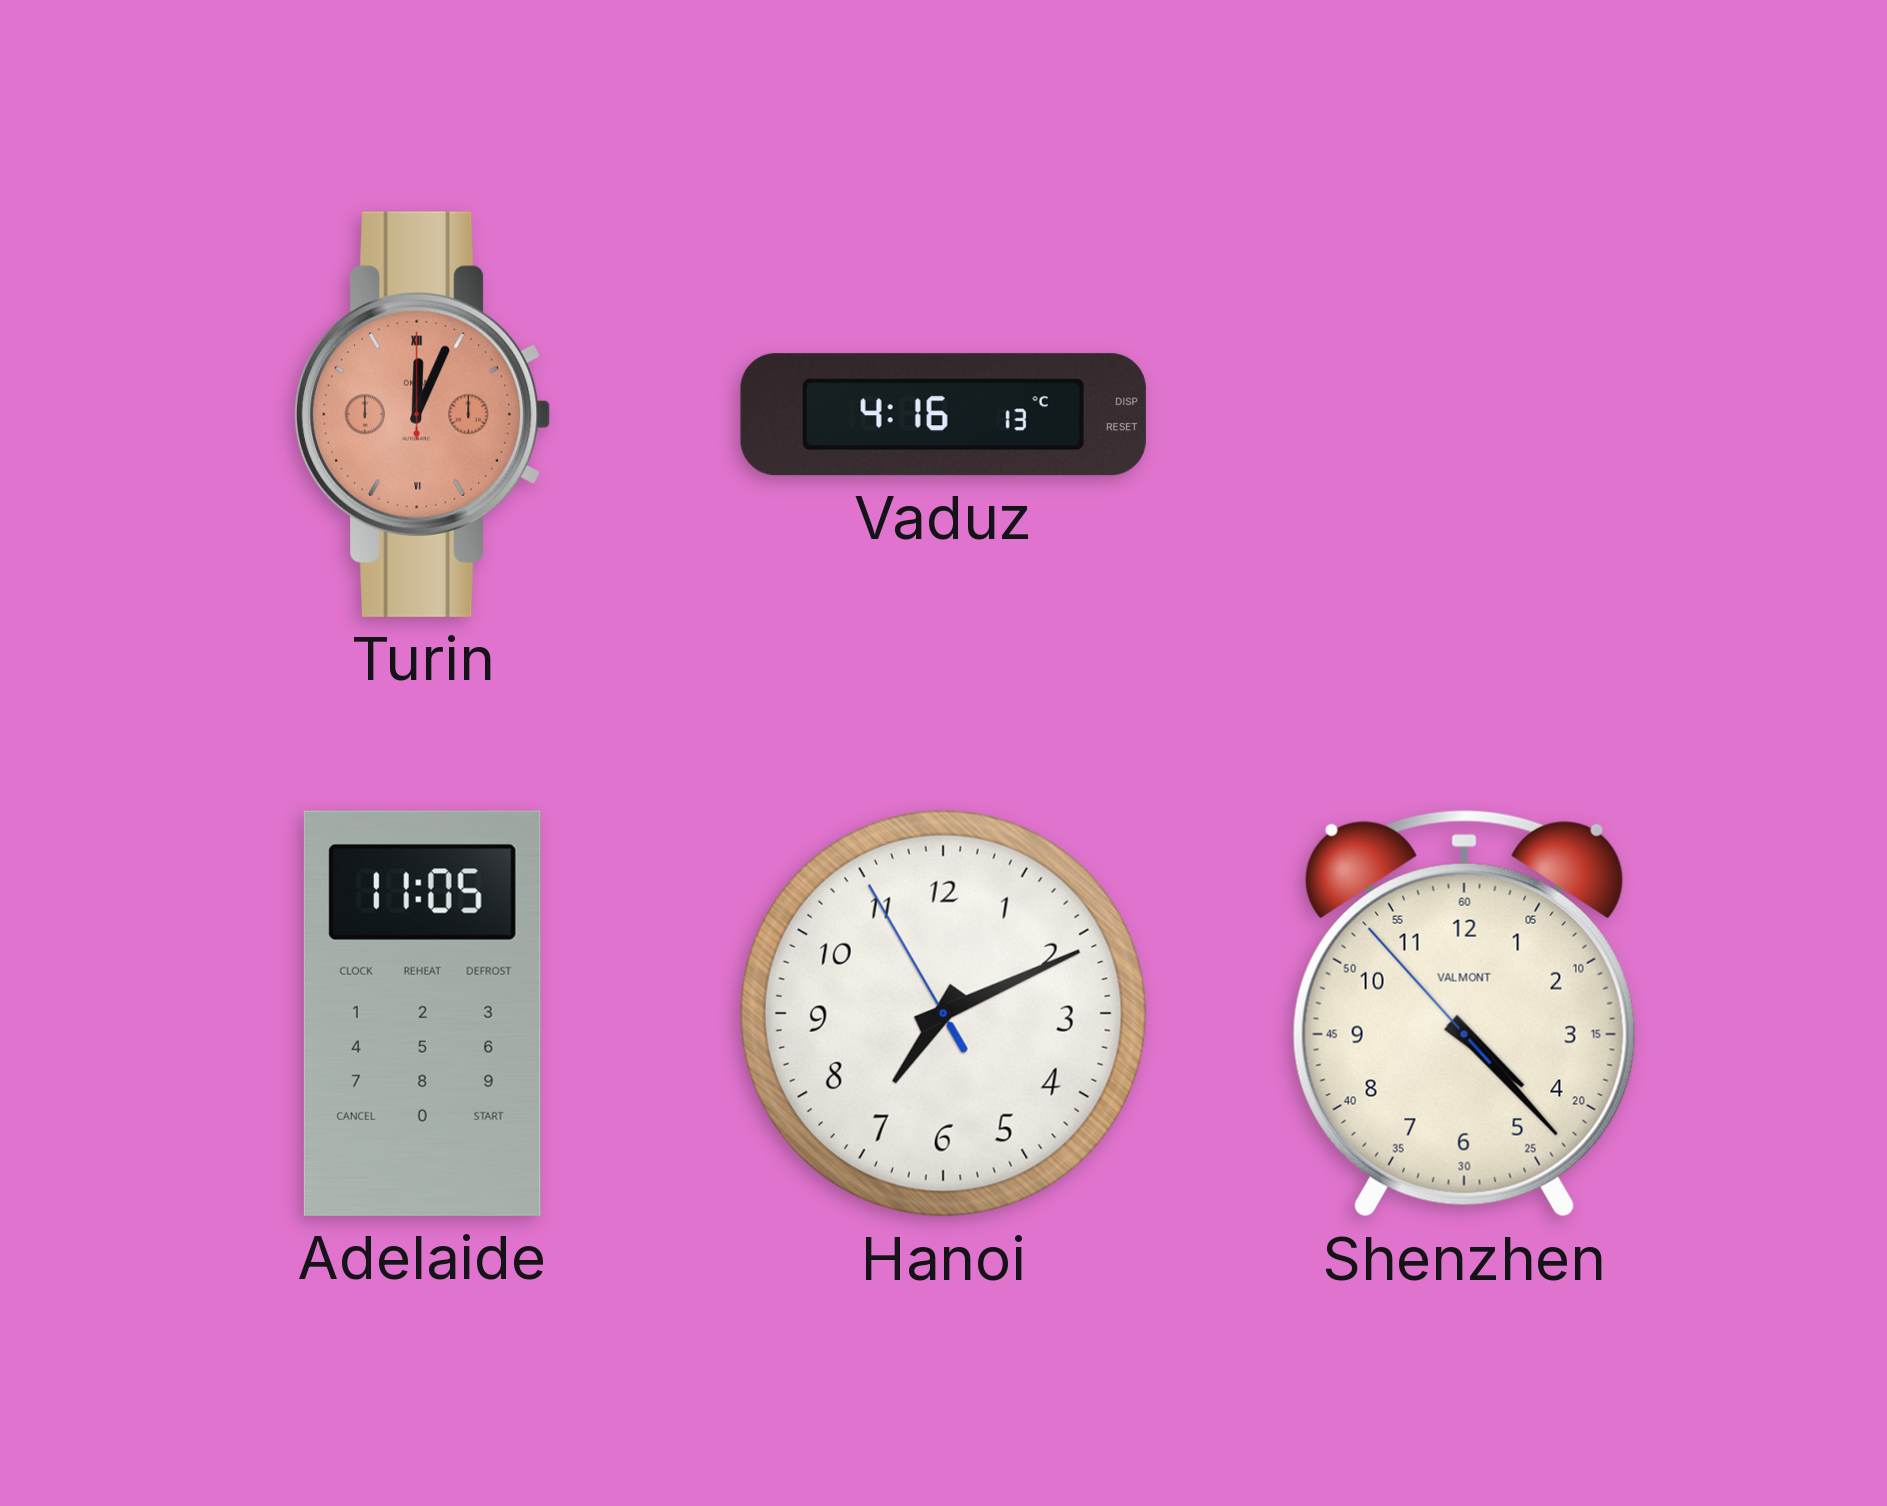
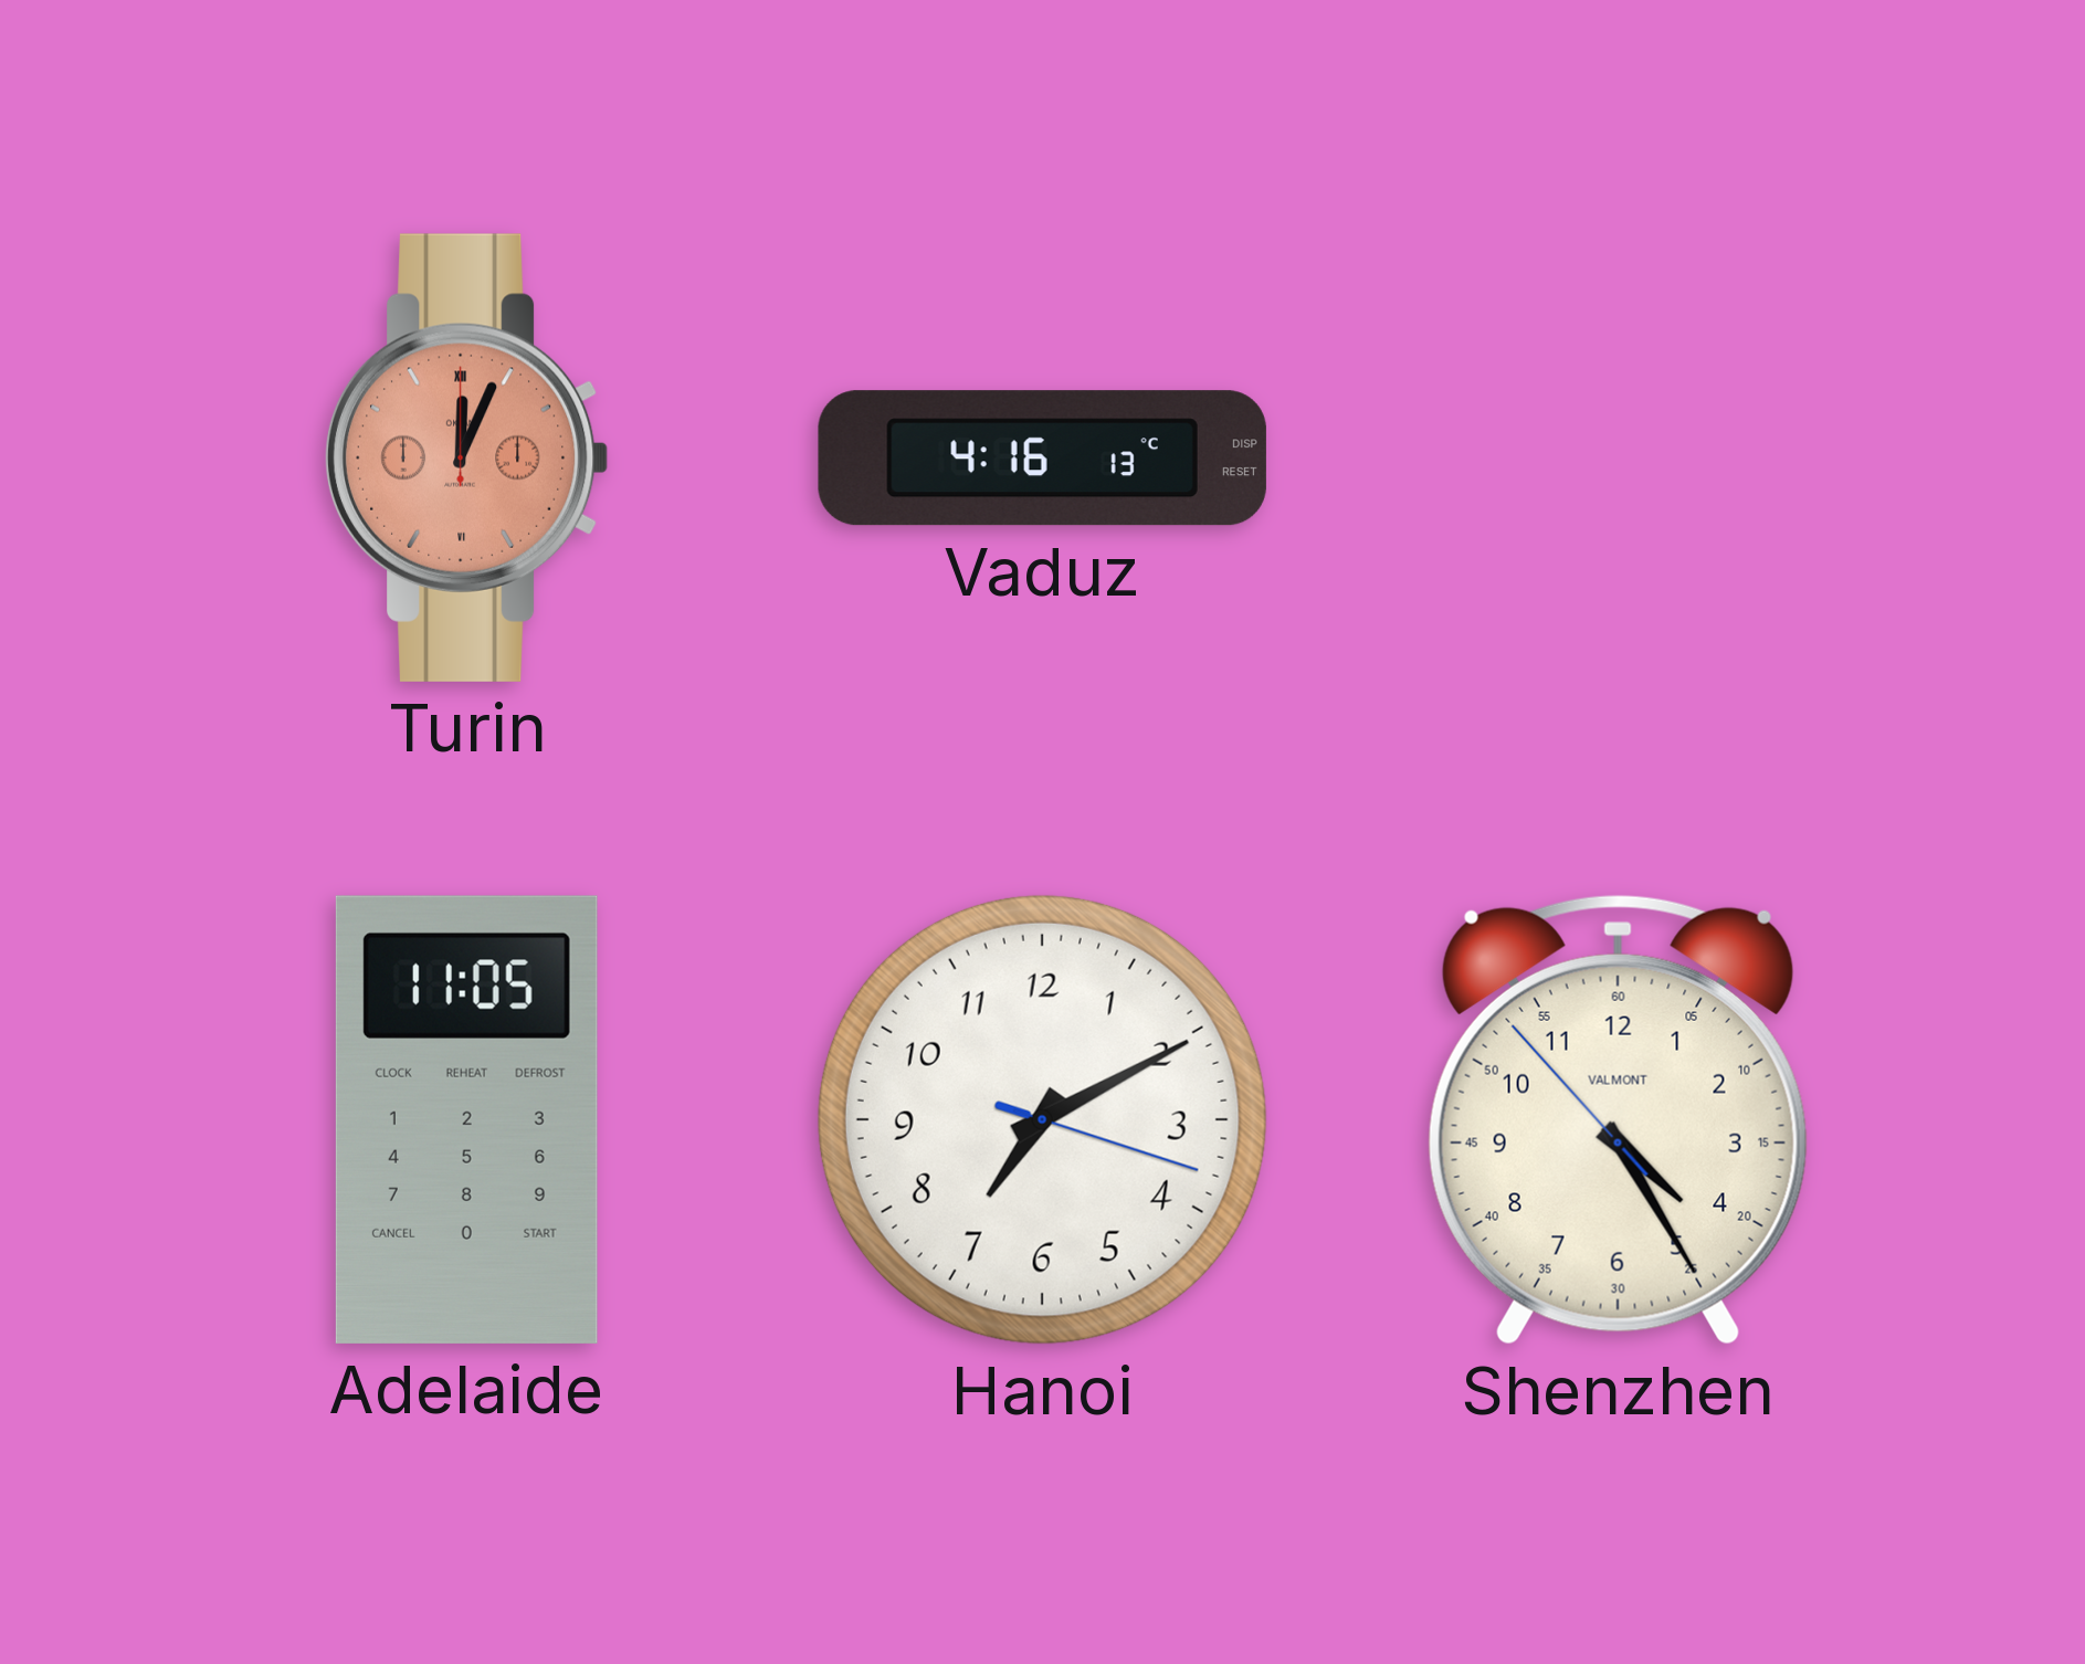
Hanoi: 7:10:55 -> 7:10:18 (1042, 1119)
Shenzhen: 4:22 -> 4:24 (1618, 1119)
